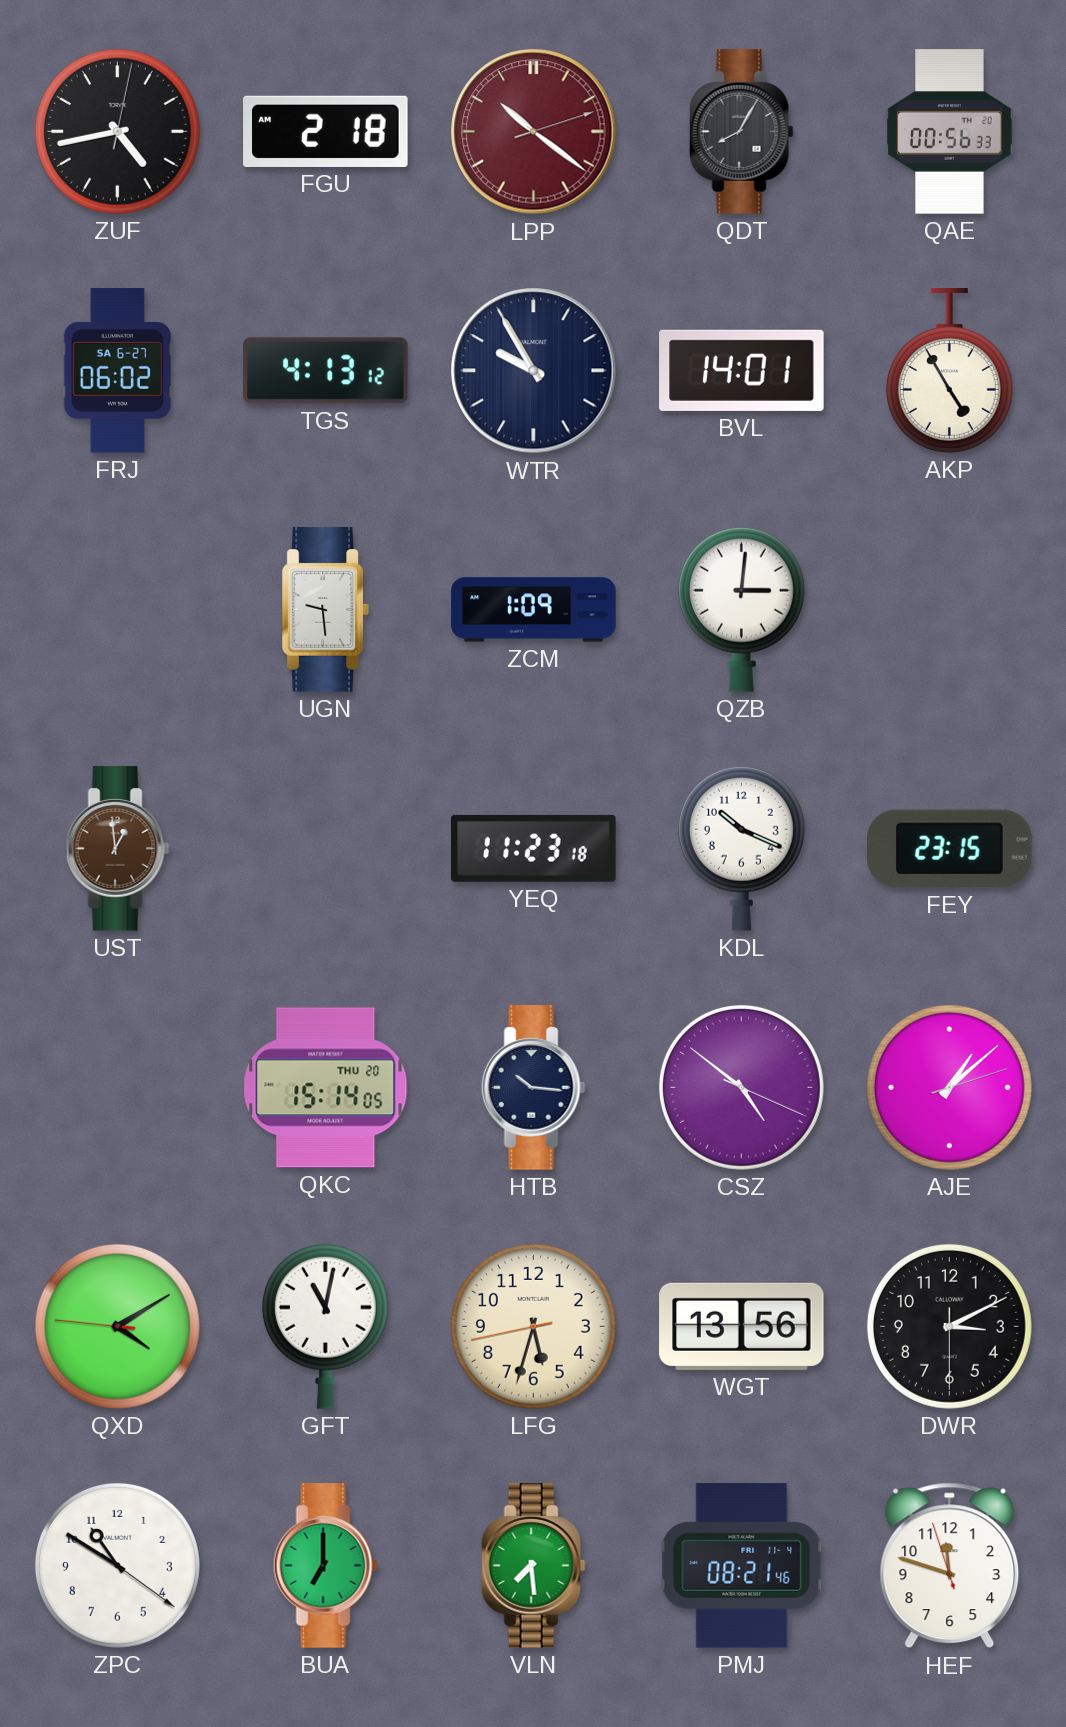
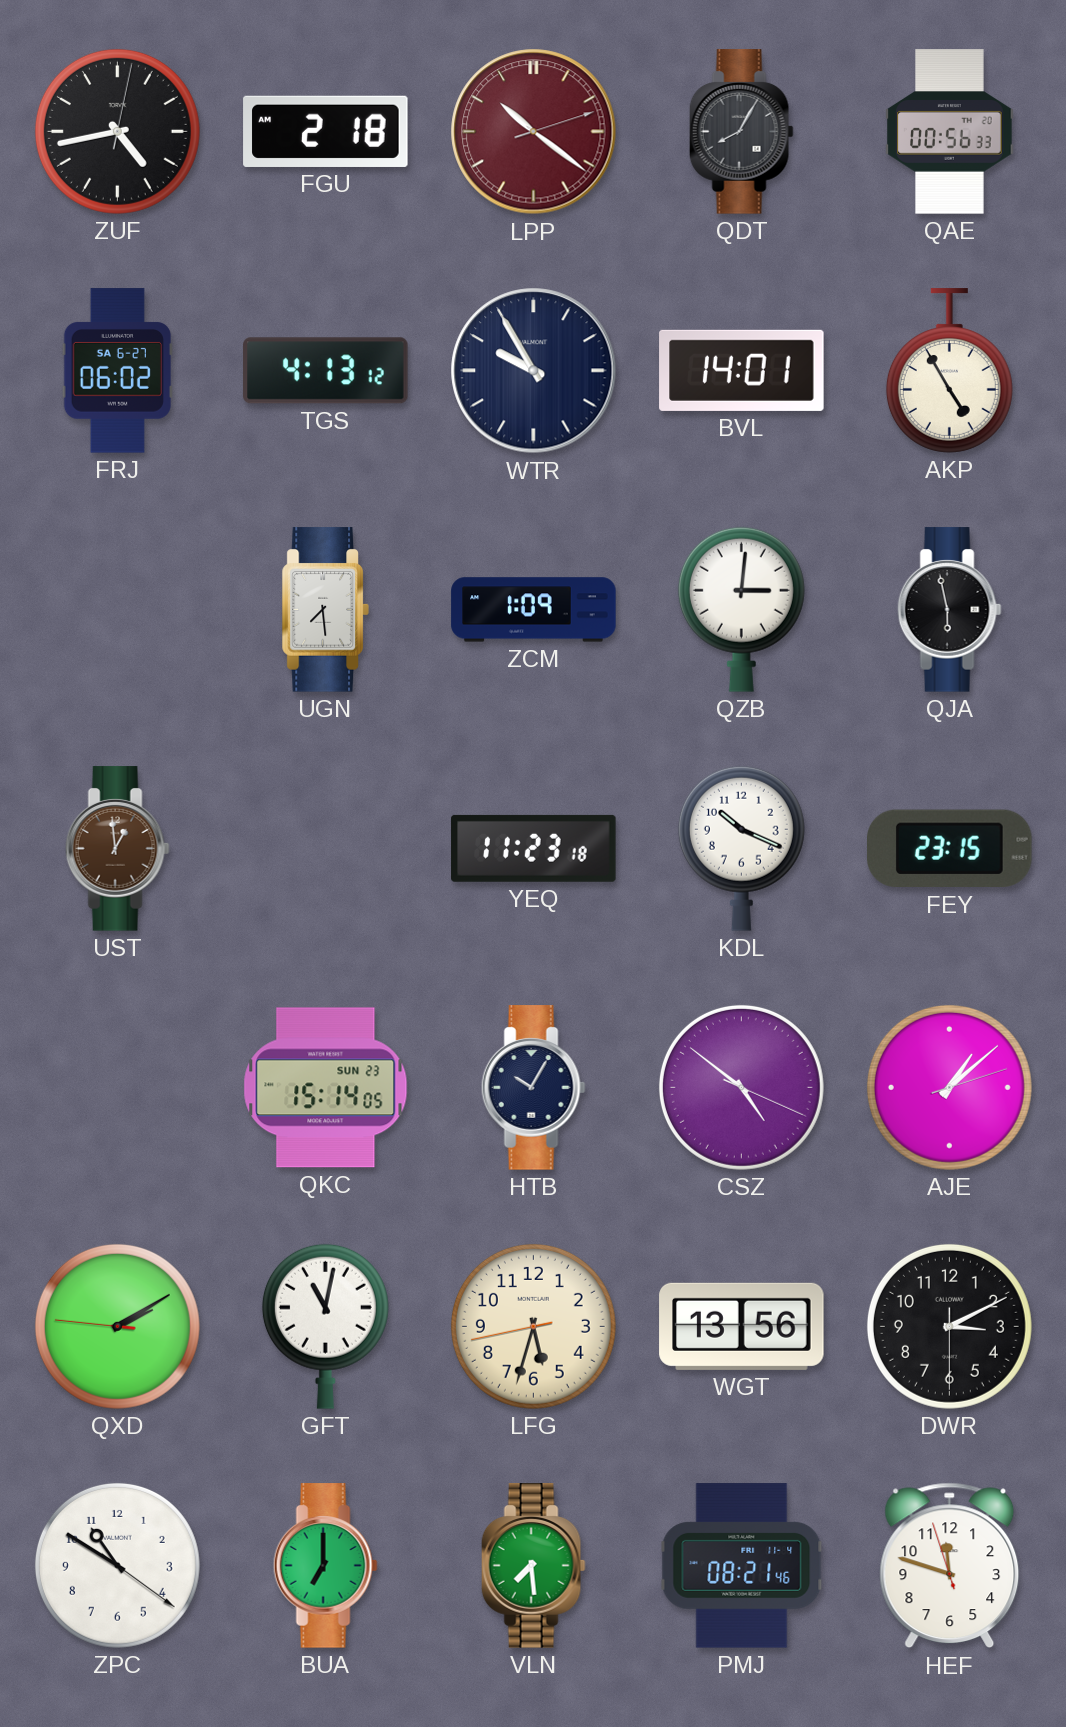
UGN: 9:29 -> 7:29 (325, 610)
QJA: none -> 5:58 (949, 610)
QKC date: THU 20 -> SUN 23 (326, 1088)
HTB: 10:16 -> 10:05 (533, 1088)
QXD: 4:09 -> 2:09 (117, 1326)
